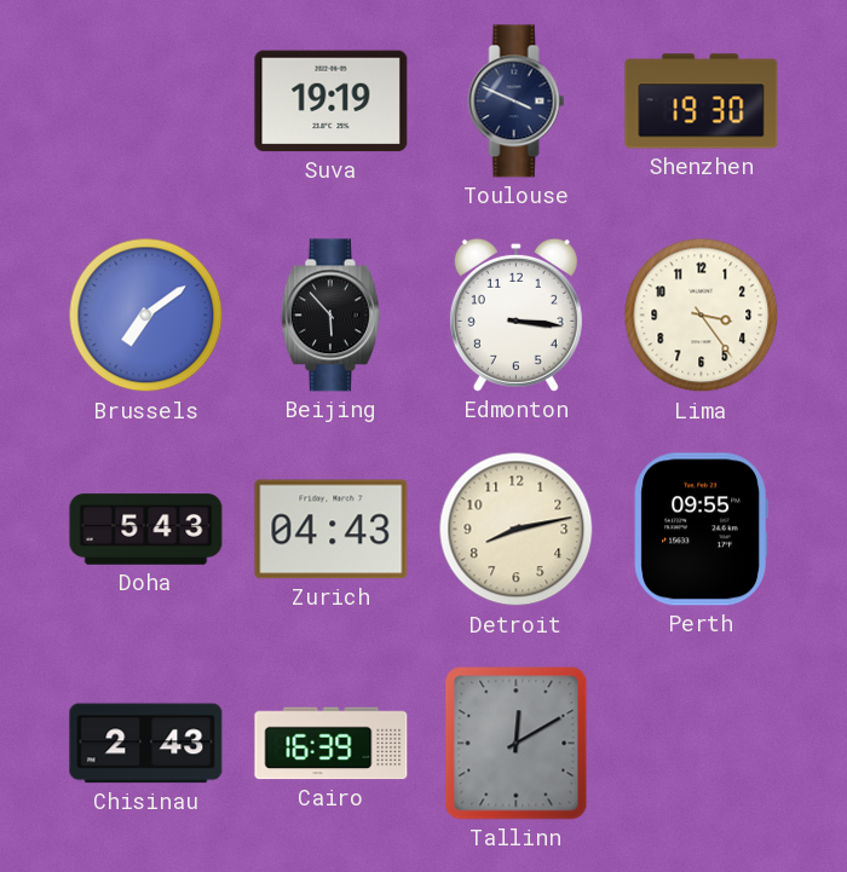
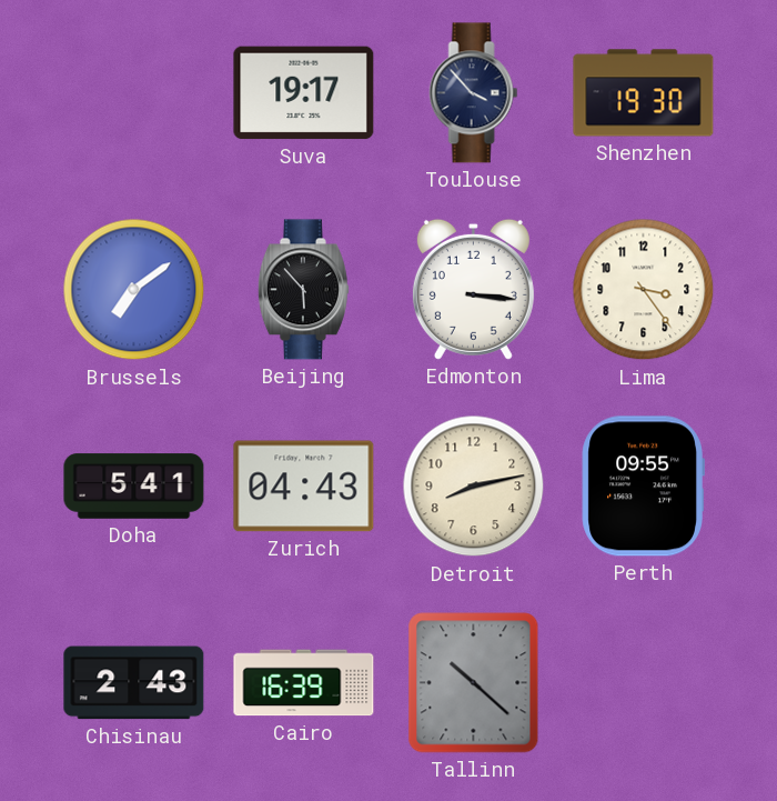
Suva: 19:19 -> 19:17 (304, 93)
Toulouse: 3:49 -> 3:53 (474, 93)
Doha: 5:43 -> 5:41 (134, 487)
Tallinn: 12:10 -> 10:22 (474, 683)
